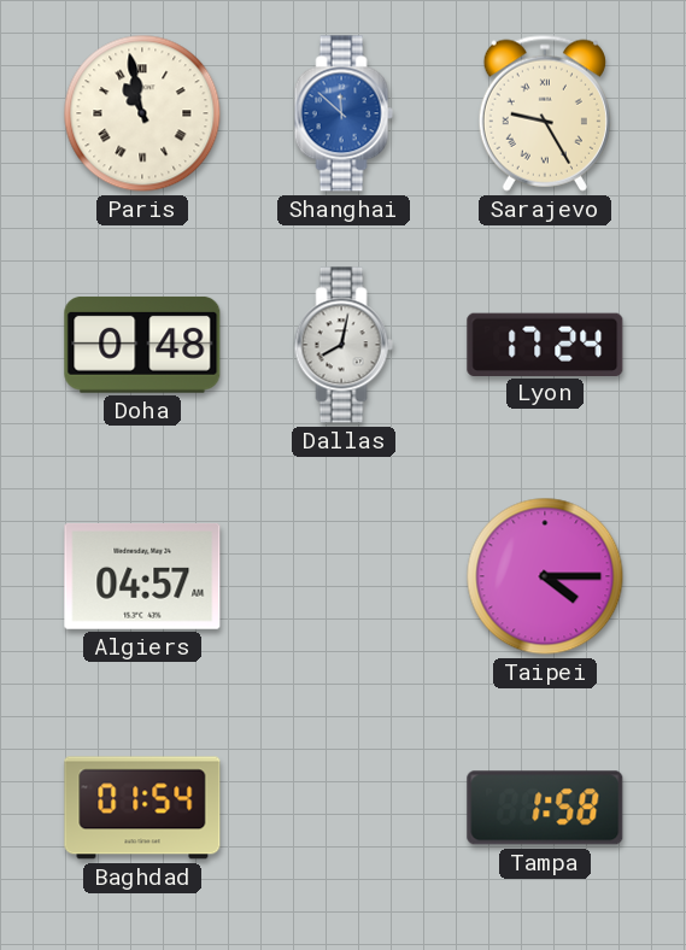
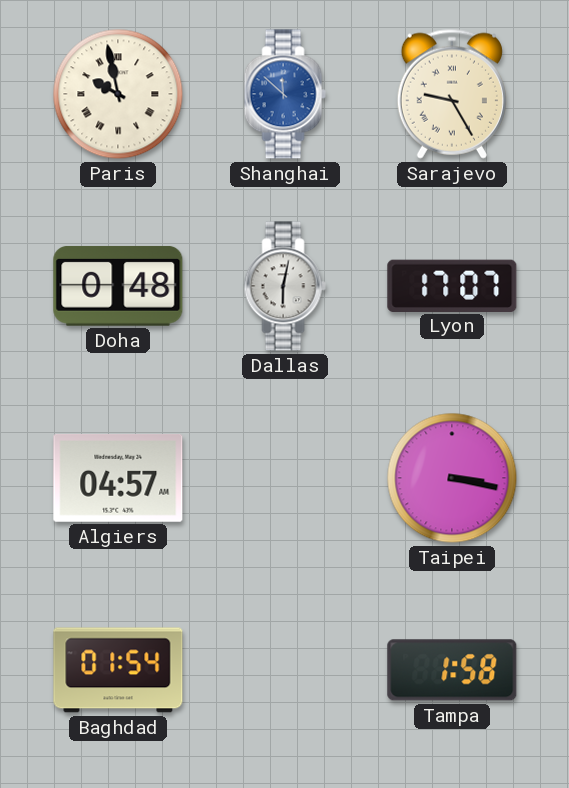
Paris: 10:58 -> 9:58 (118, 94)
Dallas: 8:02 -> 6:02 (285, 286)
Lyon: 17:24 -> 17:07 (452, 285)
Taipei: 4:15 -> 3:17 (452, 478)
